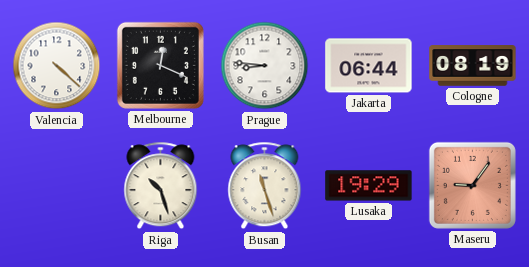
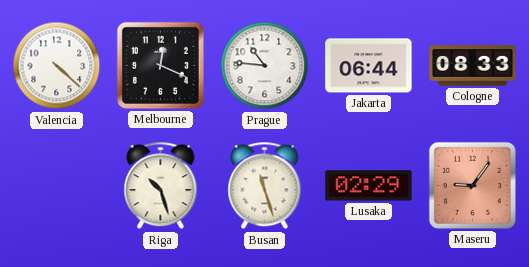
Prague: 8:46 -> 10:46 (265, 66)
Cologne: 08:19 -> 08:33 (473, 66)
Lusaka: 19:29 -> 02:29 (369, 186)
